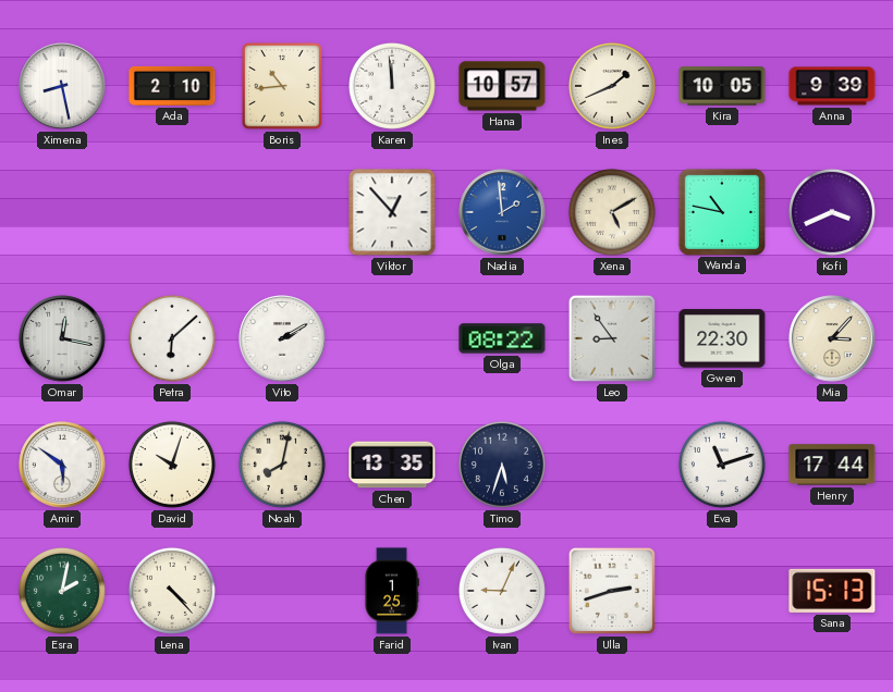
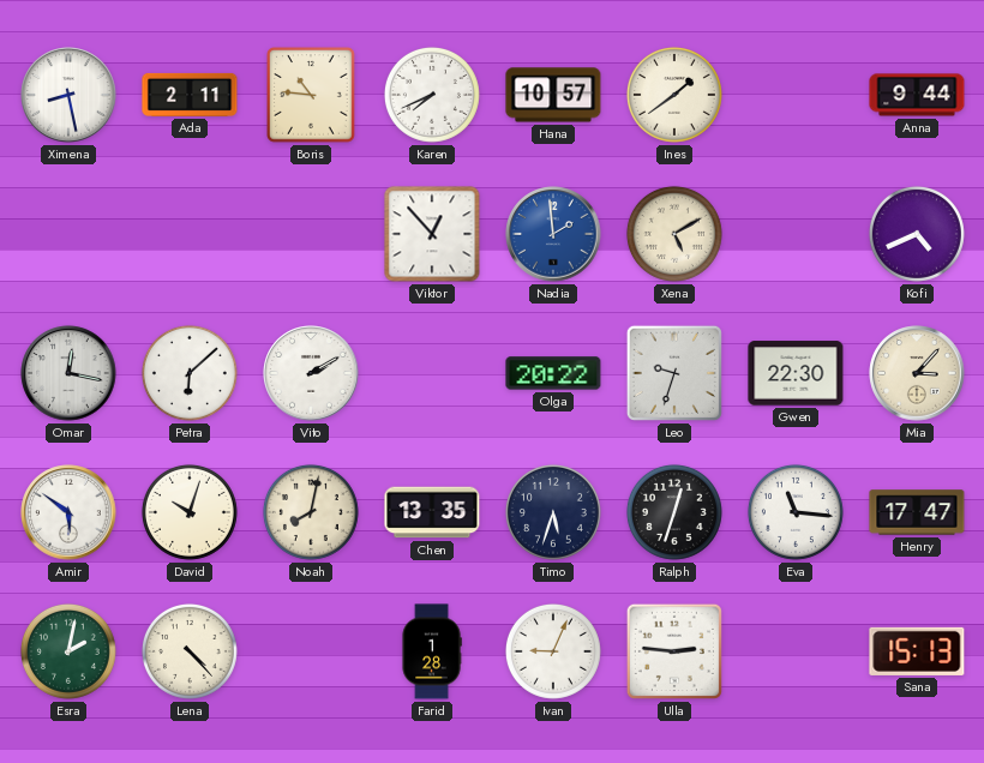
Ada: 2:10 -> 2:11 (190, 95)
Boris: 10:44 -> 10:46 (311, 95)
Karen: 11:59 -> 7:41 (432, 95)
Ines: 1:41 -> 1:39 (674, 95)
Kira: 10:05 -> none (722, 86)
Anna: 9:39 -> 9:44 (917, 95)
Wanda: 10:47 -> none (721, 211)
Kofi: 3:41 -> 4:41 (917, 234)
Olga: 08:22 -> 20:22 (553, 373)
Leo: 8:54 -> 9:33 (674, 373)
Ralph: none -> 12:33 (674, 512)
Eva: 11:12 -> 11:16 (796, 512)
Henry: 17:44 -> 17:47 (917, 512)
Farid: 1:25 -> 1:28 (432, 651)
Ulla: 2:42 -> 2:46 (674, 651)
